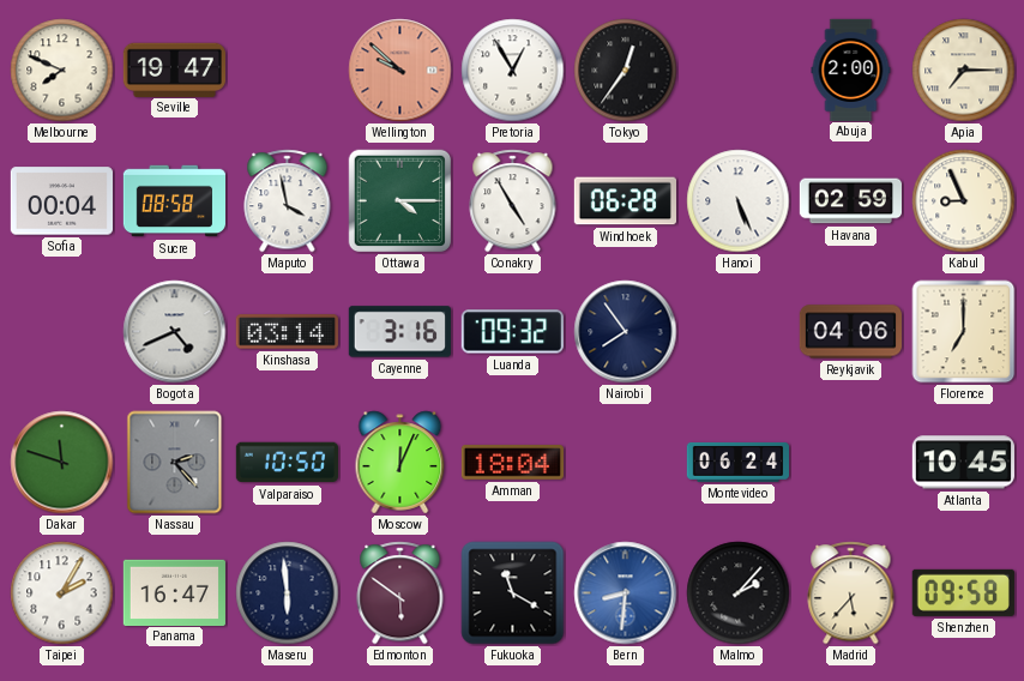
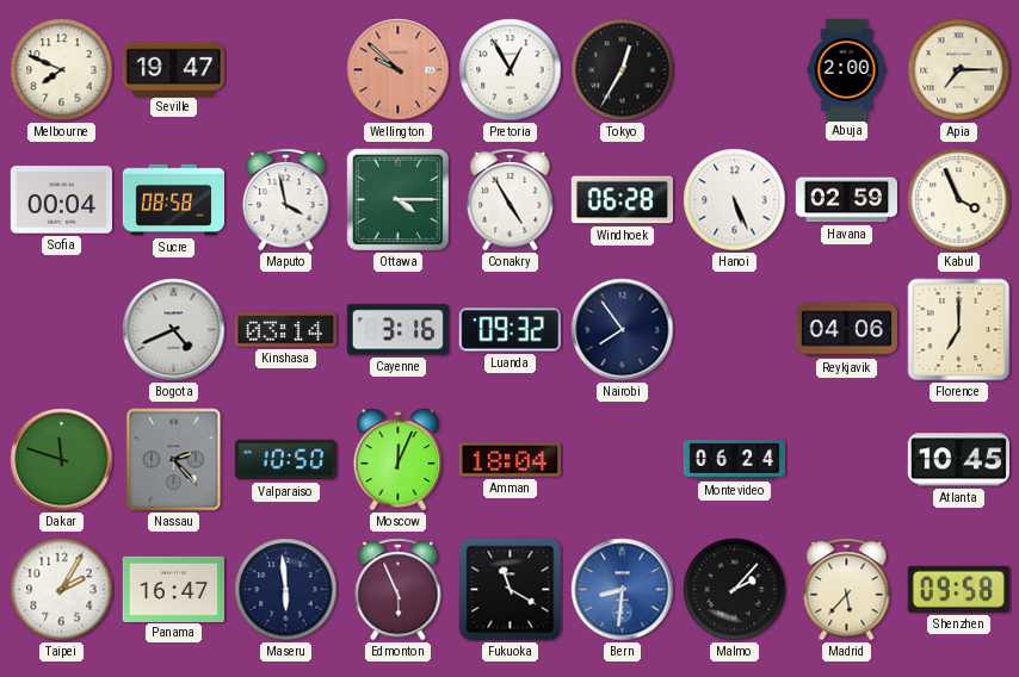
Tokyo: 12:36 -> 12:35 (623, 70)
Kabul: 8:56 -> 3:56 (959, 200)
Edmonton: 5:51 -> 5:56 (399, 590)
